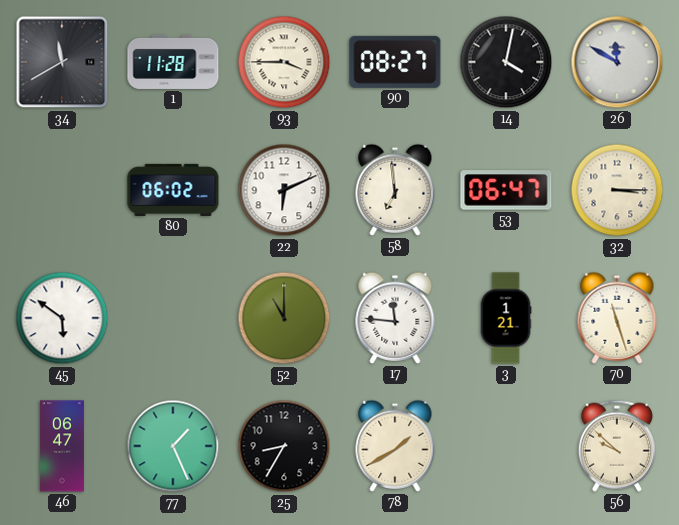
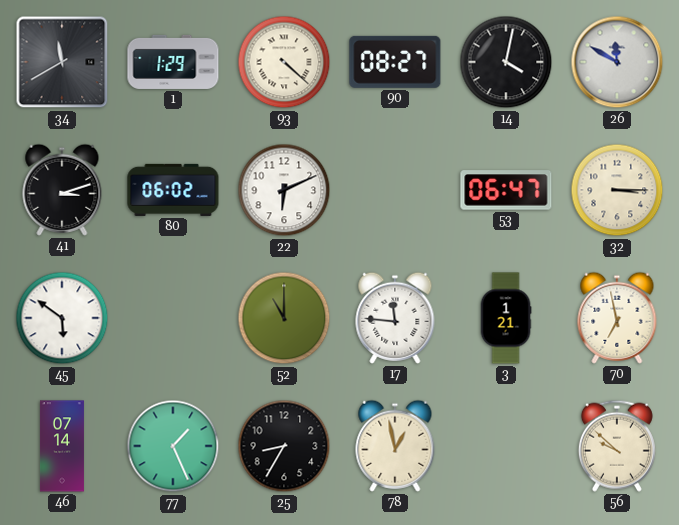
1: 11:28 -> 1:29 (173, 62)
93: 3:45 -> 4:22 (284, 62)
41: none -> 3:12 (62, 190)
58: 6:59 -> none (395, 190)
70: 11:27 -> 6:58 (617, 318)
46: 06:47 -> 07:14 (62, 446)
78: 1:40 -> 12:58 (395, 446)
